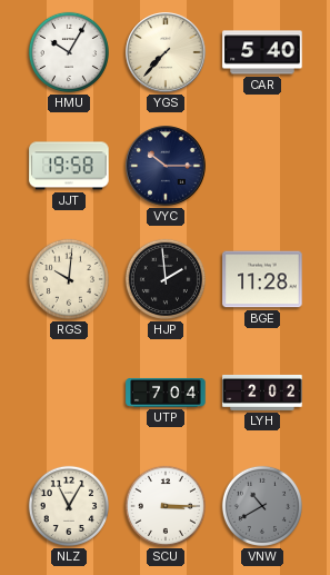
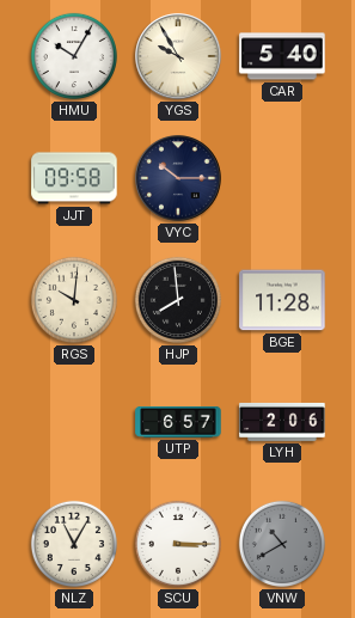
YGS: 7:37 -> 9:55 (178, 56)
JJT: 19:58 -> 09:58 (74, 178)
HJP: 1:59 -> 7:59 (178, 300)
UTP: 7:04 -> 6:57 (178, 422)
LYH: 2:02 -> 2:06 (282, 422)
